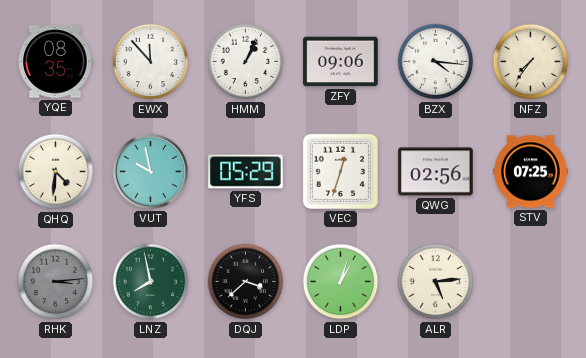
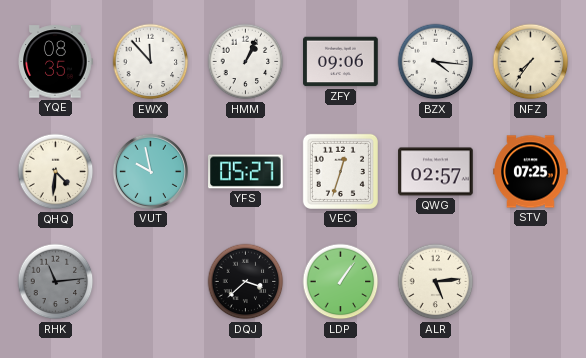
YFS: 05:29 -> 05:27 (246, 172)
QWG: 02:56 -> 02:57 (436, 172)
RHK: 3:14 -> 11:14 (56, 282)
LNZ: 7:58 -> none (151, 282)
LDP: 1:03 -> 1:06 (341, 282)
